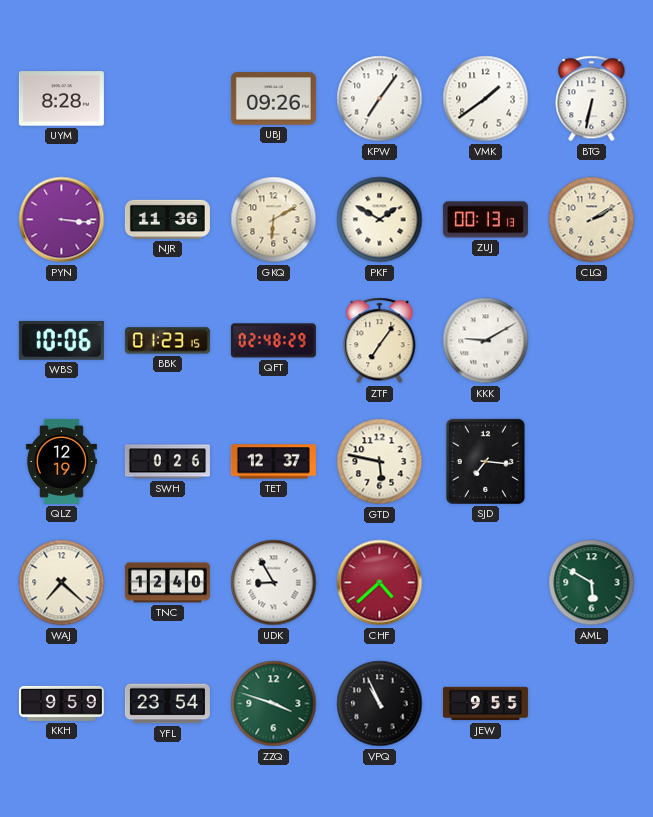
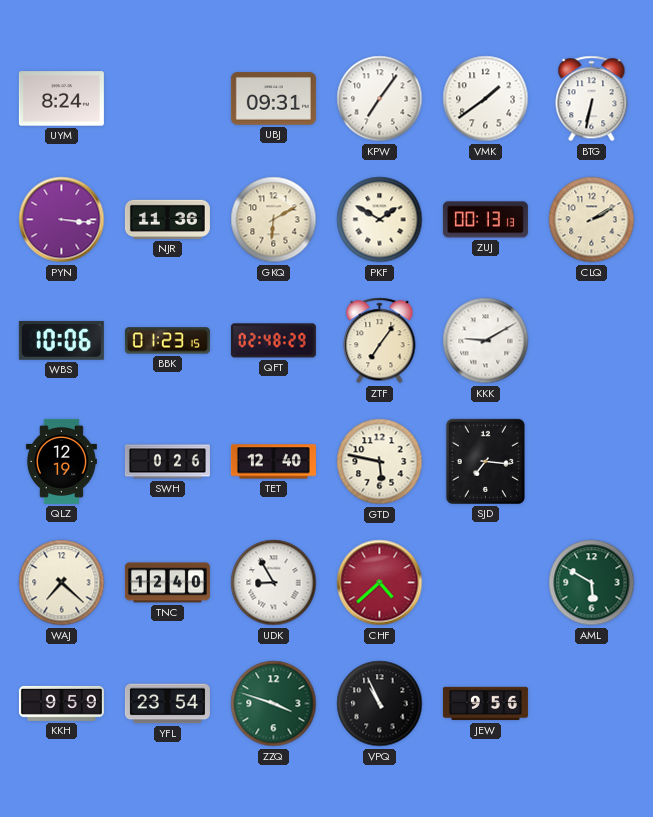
UYM: 8:28 -> 8:24 (61, 99)
UBJ: 09:26 -> 09:31 (273, 99)
TET: 12:37 -> 12:40 (273, 462)
JEW: 9:55 -> 9:56 (485, 704)
